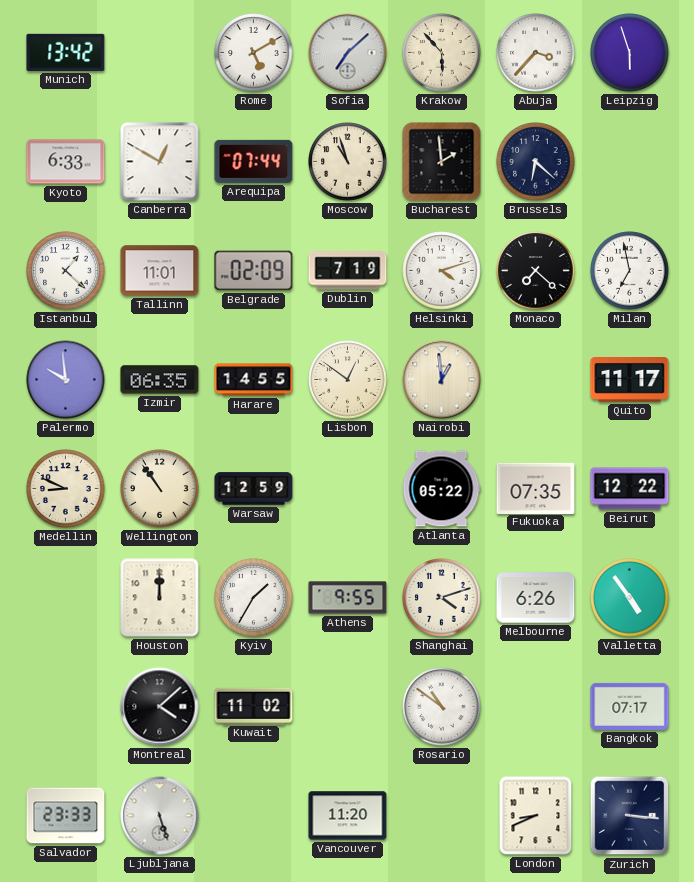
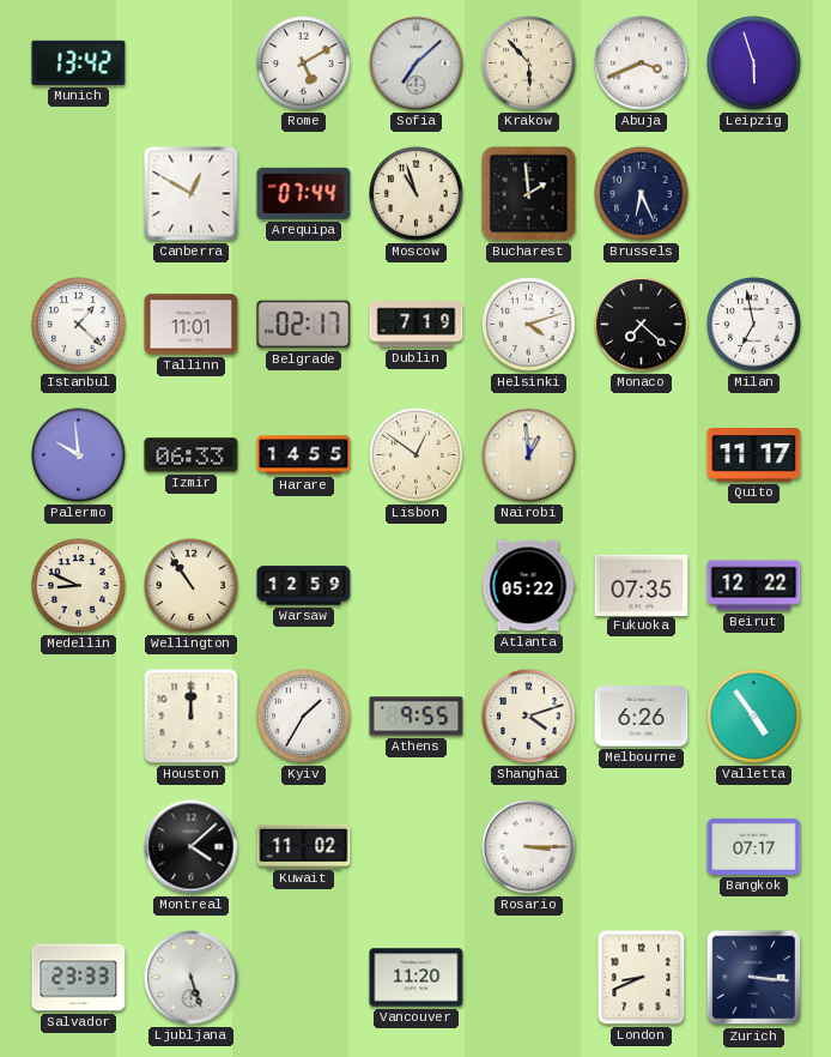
Abuja: 3:37 -> 3:41 (642, 64)
Kyoto: 6:33 -> none (66, 162)
Brussels: 6:22 -> 6:26 (642, 194)
Belgrade: 02:09 -> 02:17 (304, 325)
Izmir: 06:35 -> 06:33 (192, 455)
Rosario: 10:51 -> 3:15 (529, 847)
